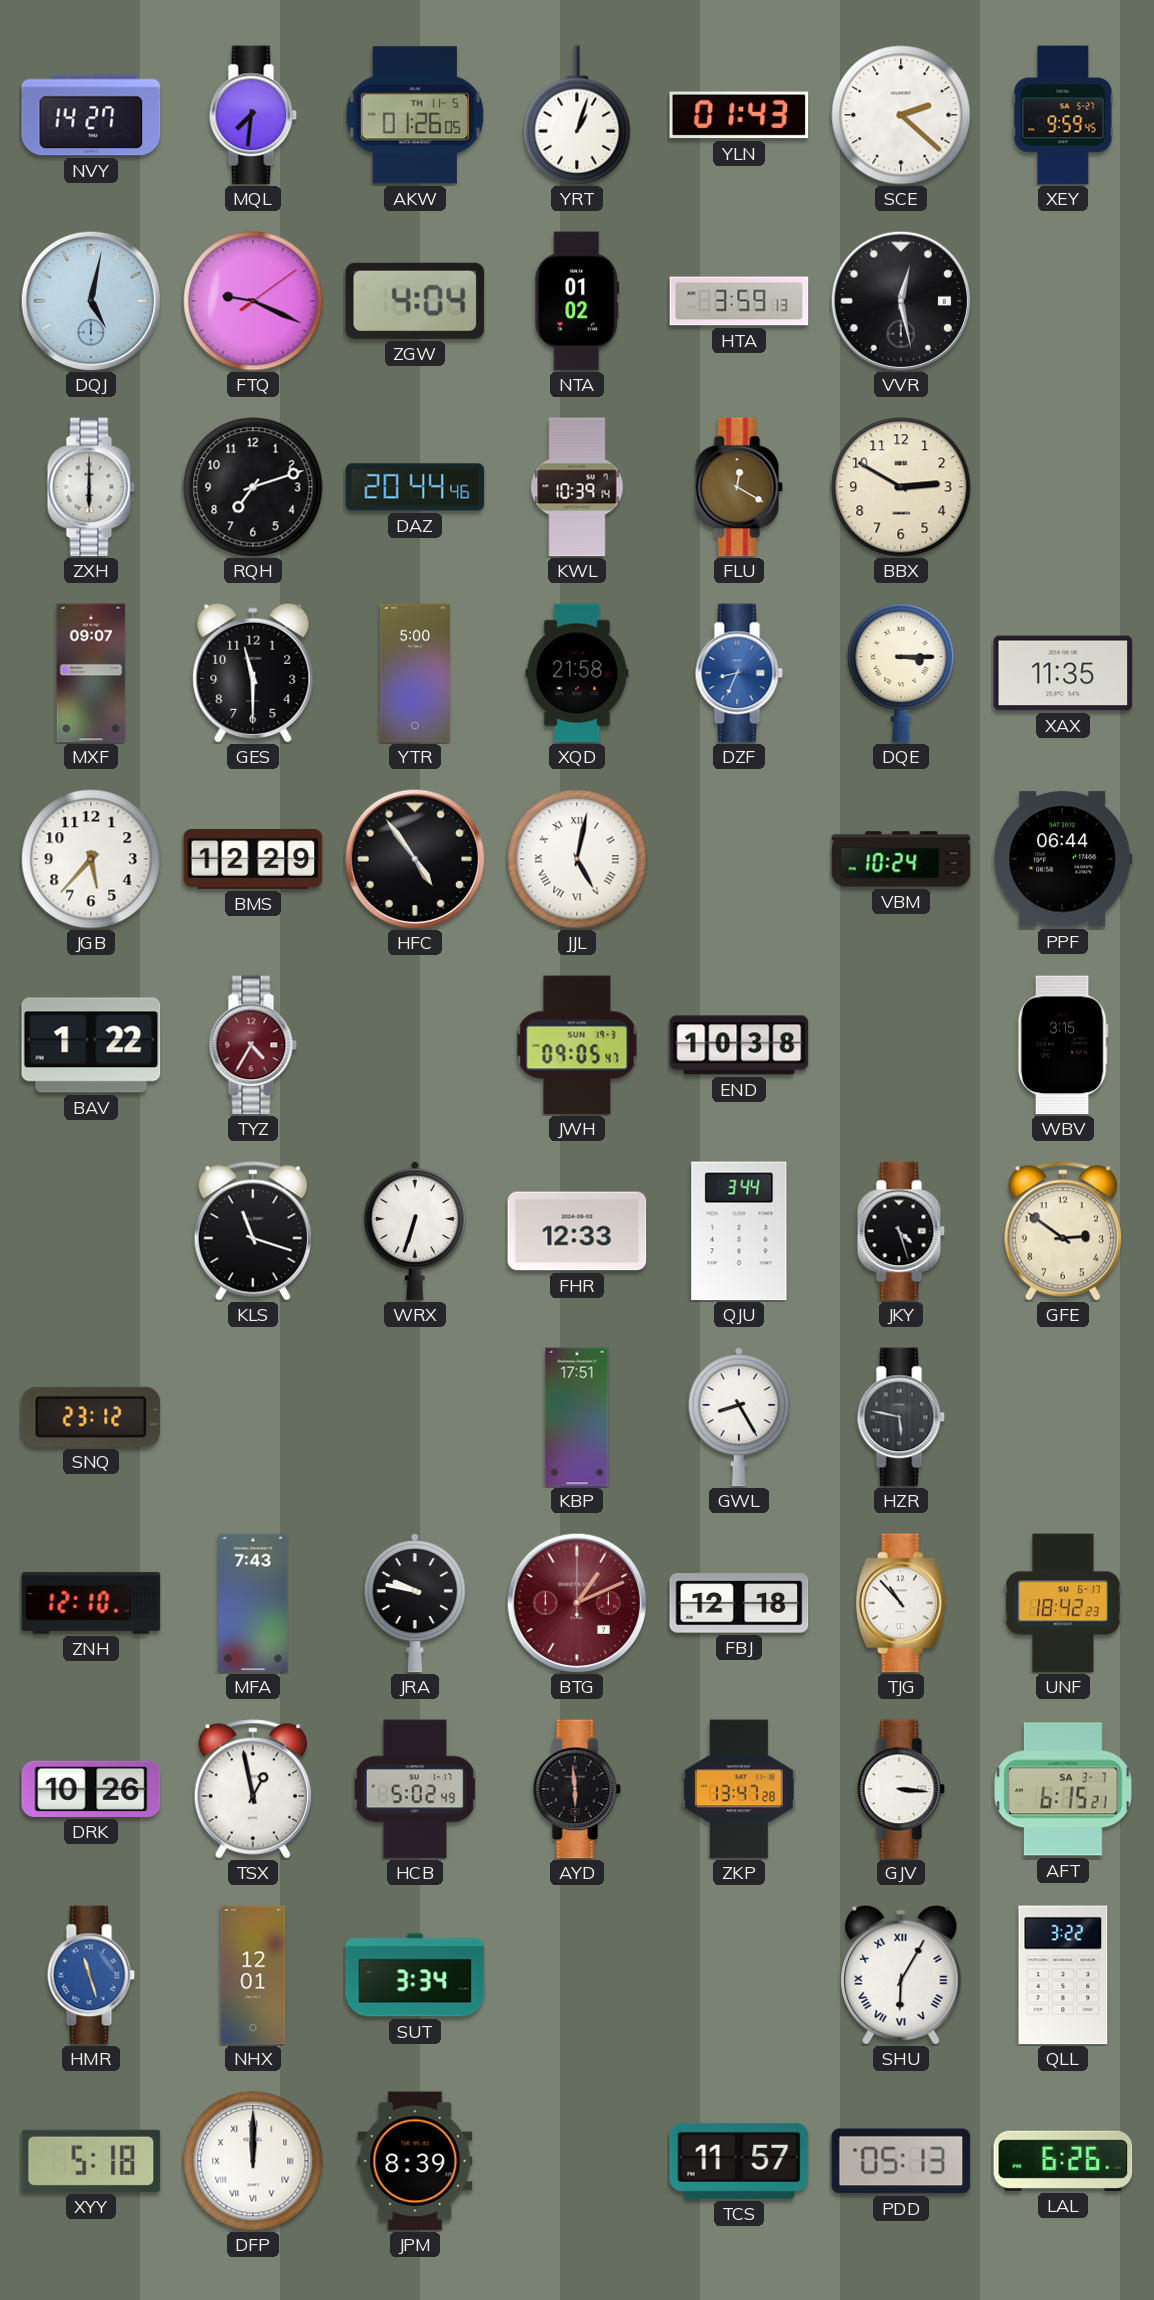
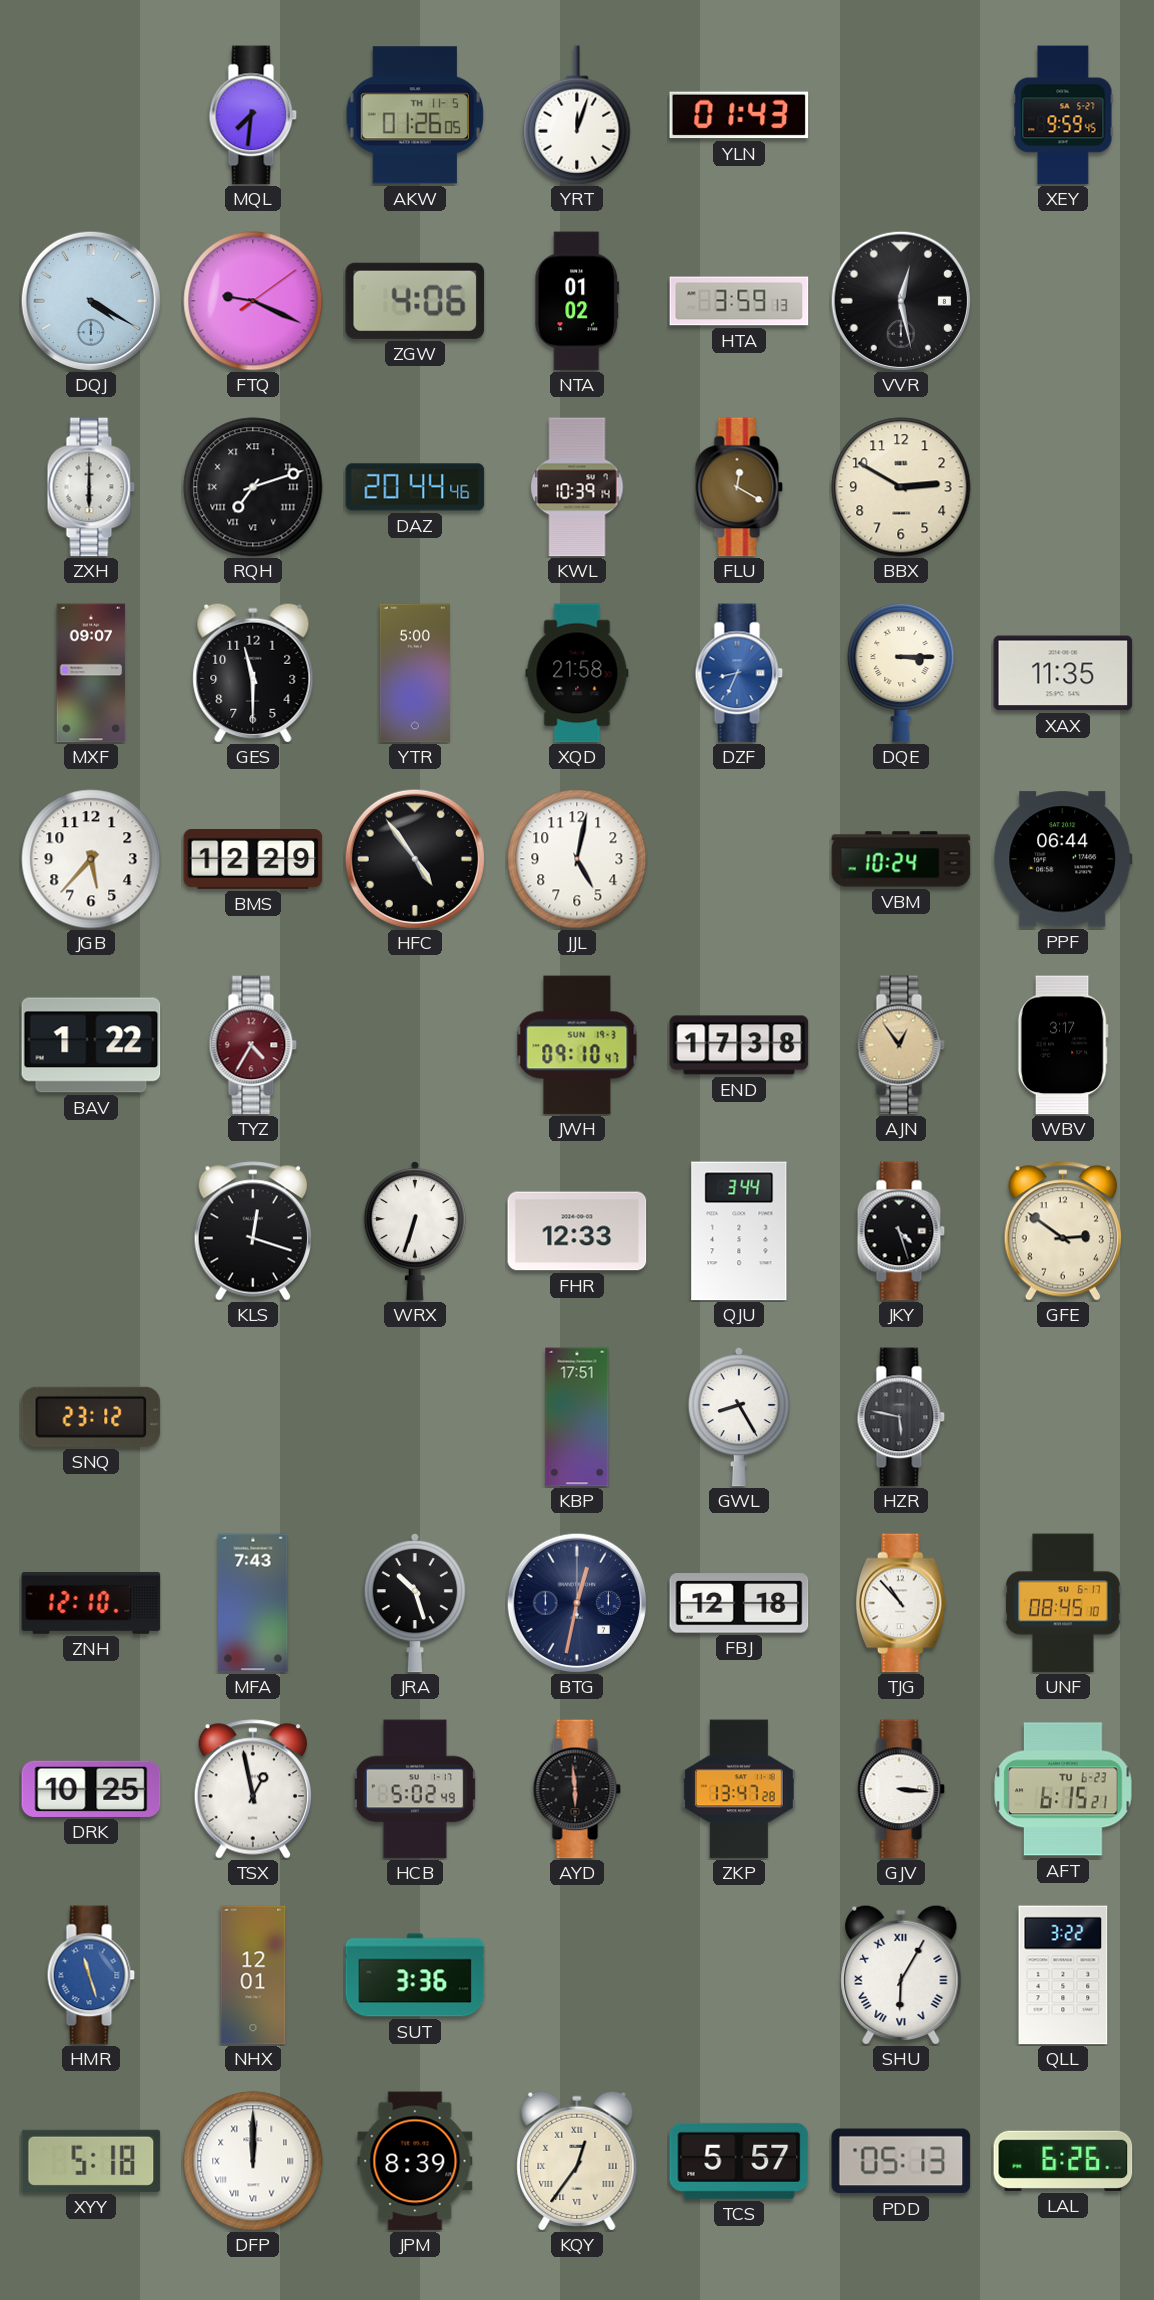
NVY: 14:27 -> none (91, 115)
YRT: 1:03 -> 12:03 (577, 115)
SCE: 2:22 -> none (901, 115)
DQJ: 5:02 -> 4:20 (90, 300)
ZGW: 4:04 -> 4:06 (415, 301)
RQH numerals: Arabic -> Roman (253, 487)
JJL numerals: Roman -> Arabic (577, 859)
JWH: 09:05 -> 09:10 (577, 1045)
END: 10:38 -> 17:38 (739, 1045)
AJN: none -> 12:54 (901, 1045)
WBV: 3:15 -> 3:17 (1063, 1045)
KLS: 11:18 -> 12:18 (252, 1231)
JRA: 9:47 -> 10:27 (415, 1603)
BTG: 1:11 -> 12:32 (576, 1602)
BTG dial: burgundy -> navy (576, 1602)
UNF: 18:42 -> 08:45 (1063, 1603)
DRK: 10:26 -> 10:25 (91, 1789)
AFT date: SA 3-7 -> TU 6-23 (1063, 1789)
SUT: 3:34 -> 3:36 (415, 1975)
KQY: none -> 12:36 (577, 2161)
TCS: 11:57 -> 5:57 (739, 2161)
